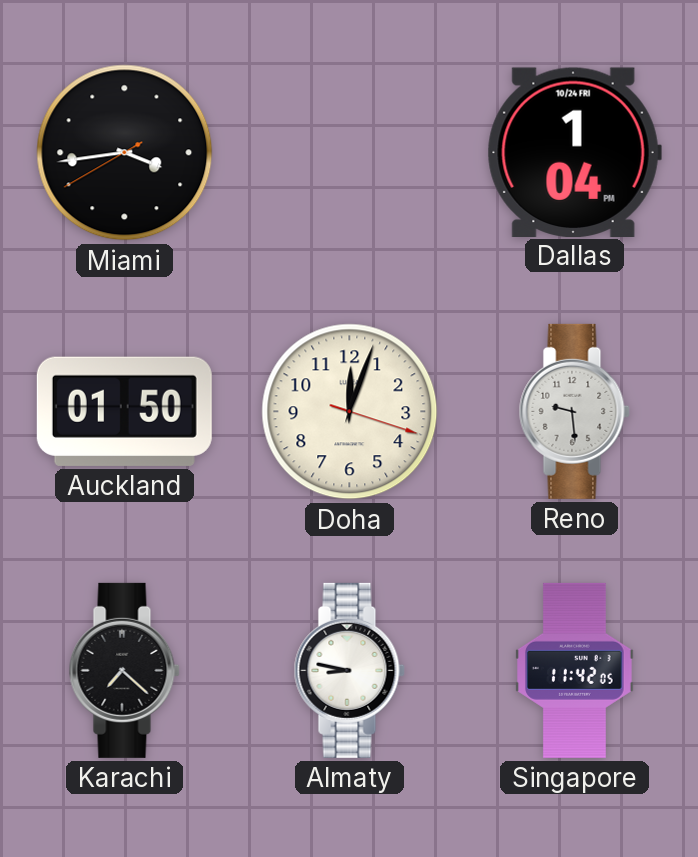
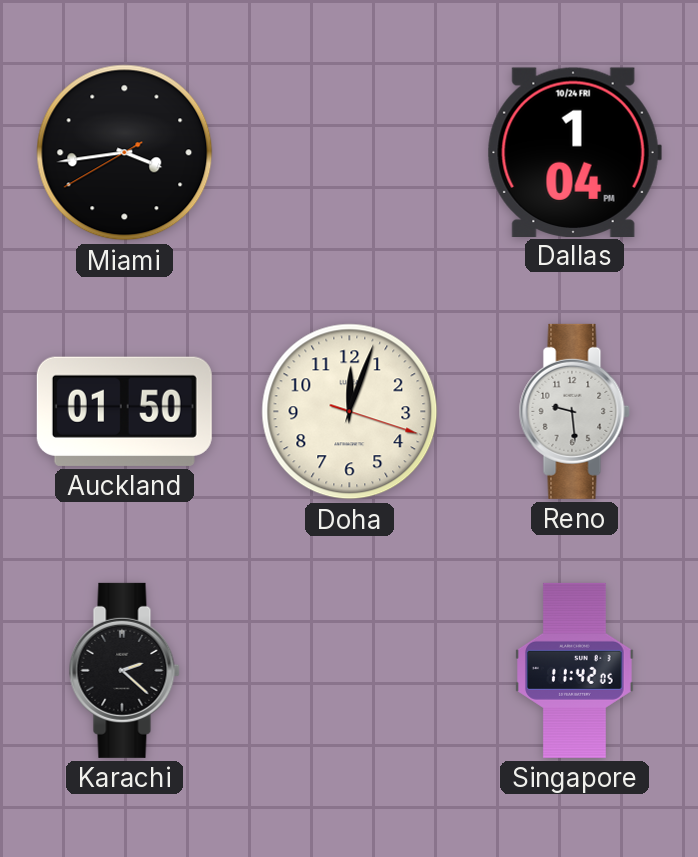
Karachi: 7:22 -> 2:22 (124, 670)
Almaty: 8:47 -> none (349, 670)
